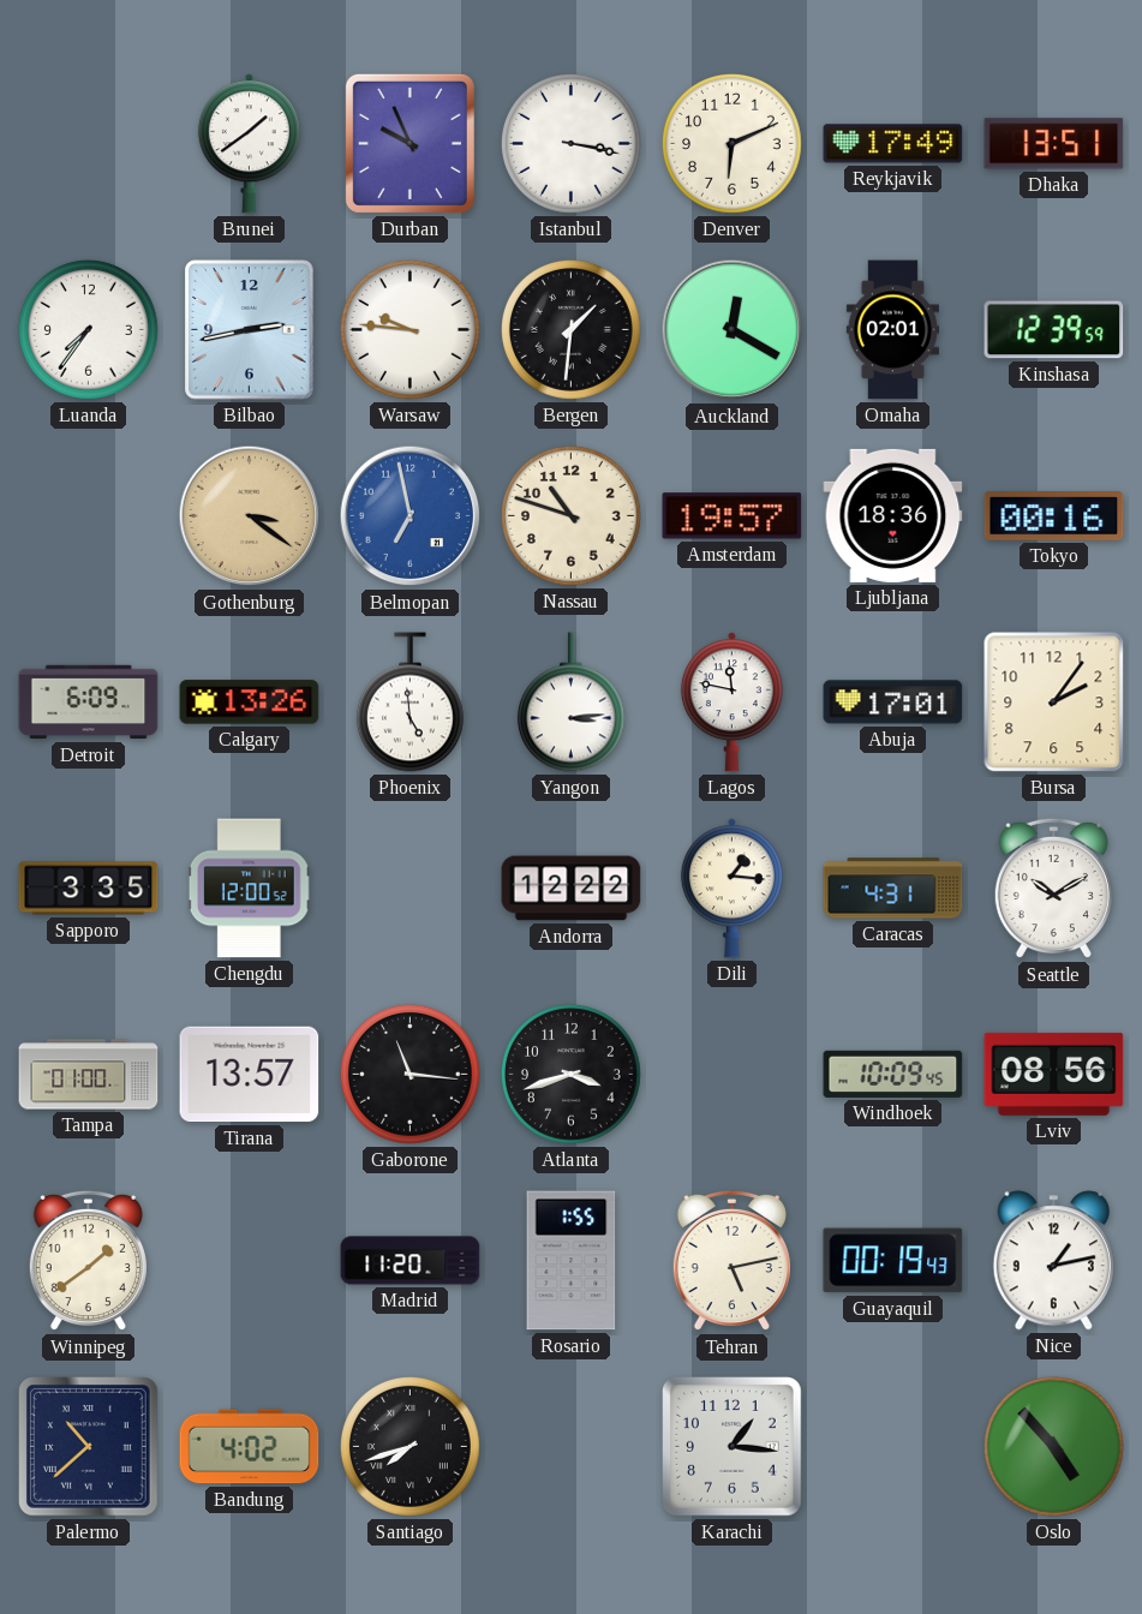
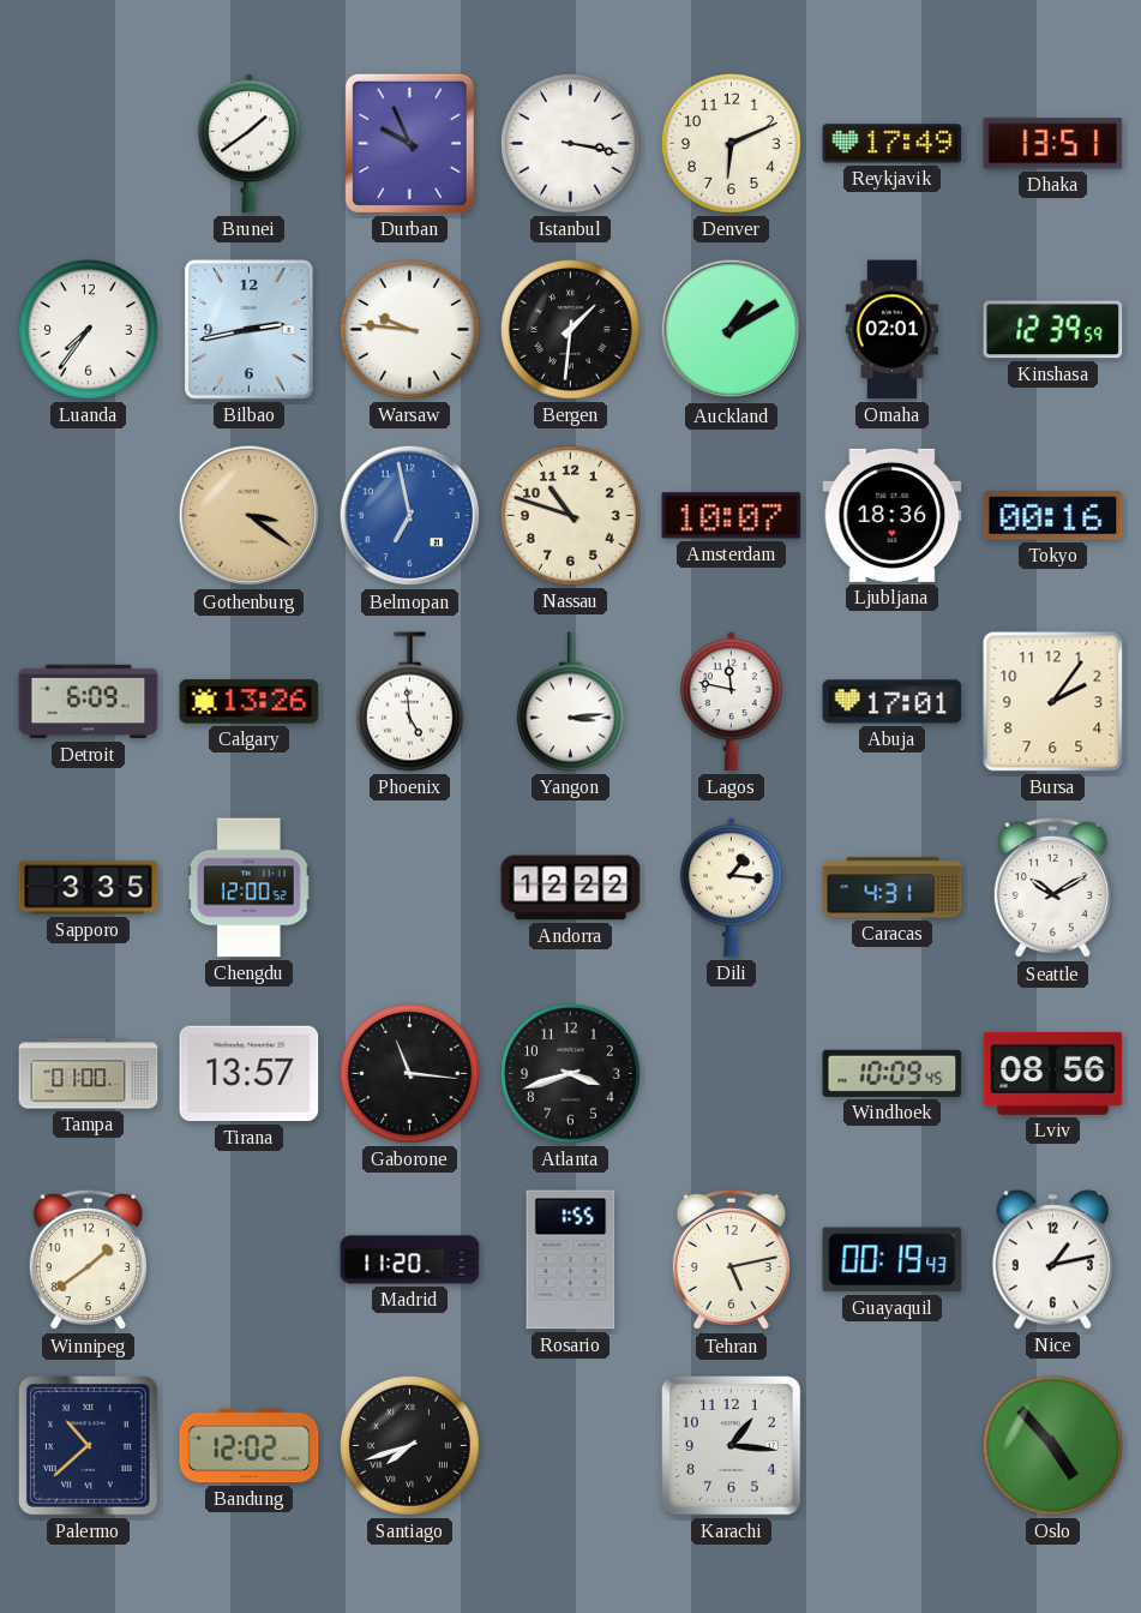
Auckland: 12:20 -> 1:10 (732, 330)
Amsterdam: 19:57 -> 10:07 (732, 516)
Bandung: 4:02 -> 12:02 (250, 1446)
